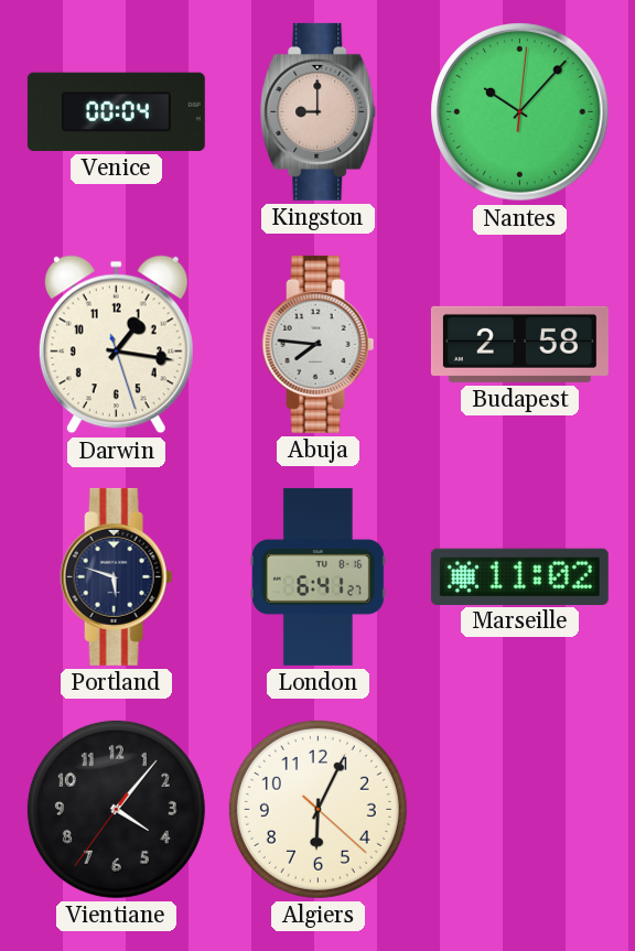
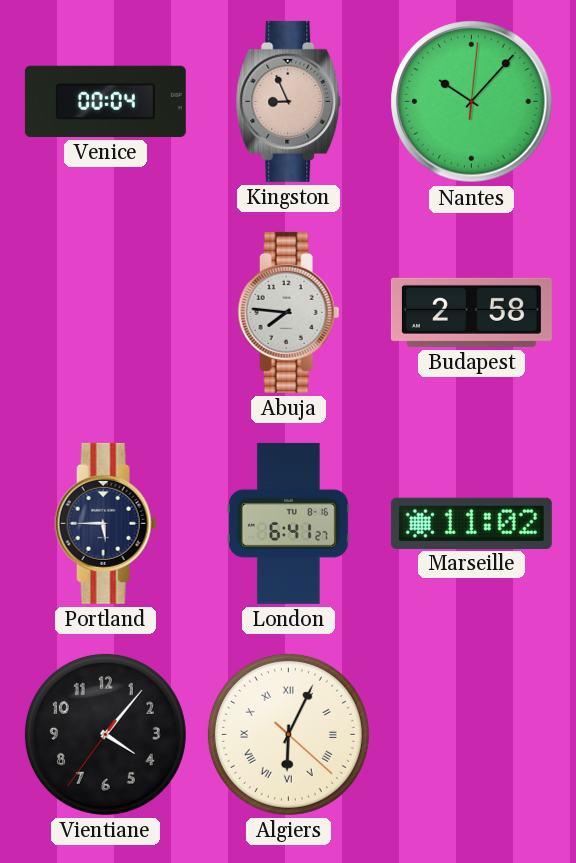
Kingston: 9:00 -> 8:56 (289, 101)
Darwin: 1:16 -> none (116, 345)
Portland: 5:48 -> 5:45 (106, 523)
Algiers numerals: Arabic -> Roman (288, 734)
